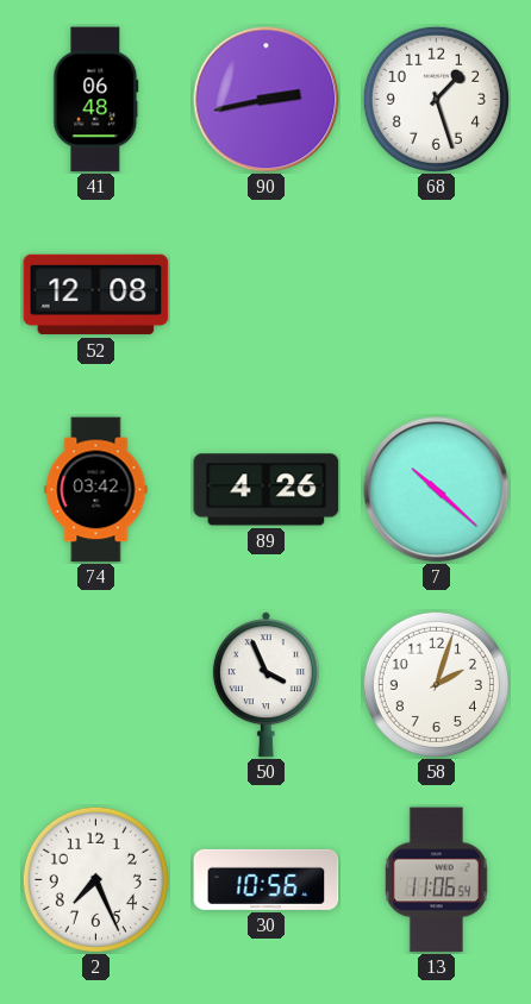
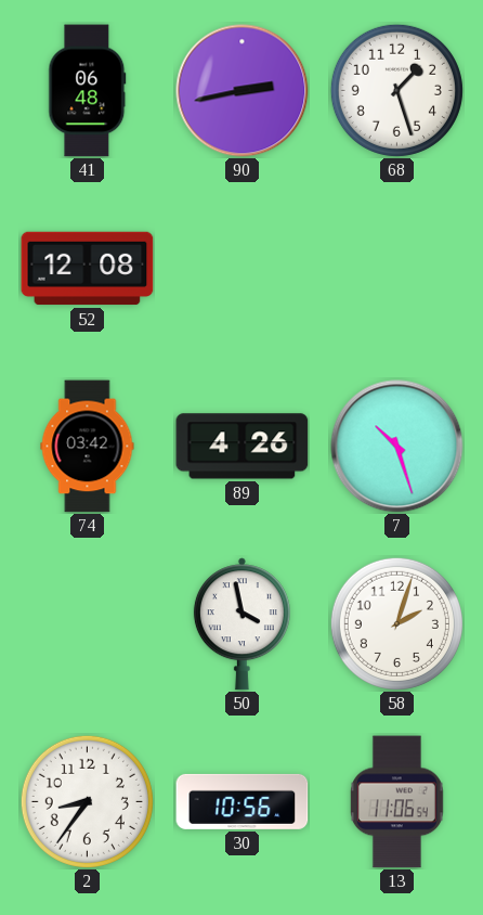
7: 10:22 -> 10:27 (397, 447)
50: 3:56 -> 3:58 (241, 624)
2: 7:26 -> 8:36 (87, 801)
